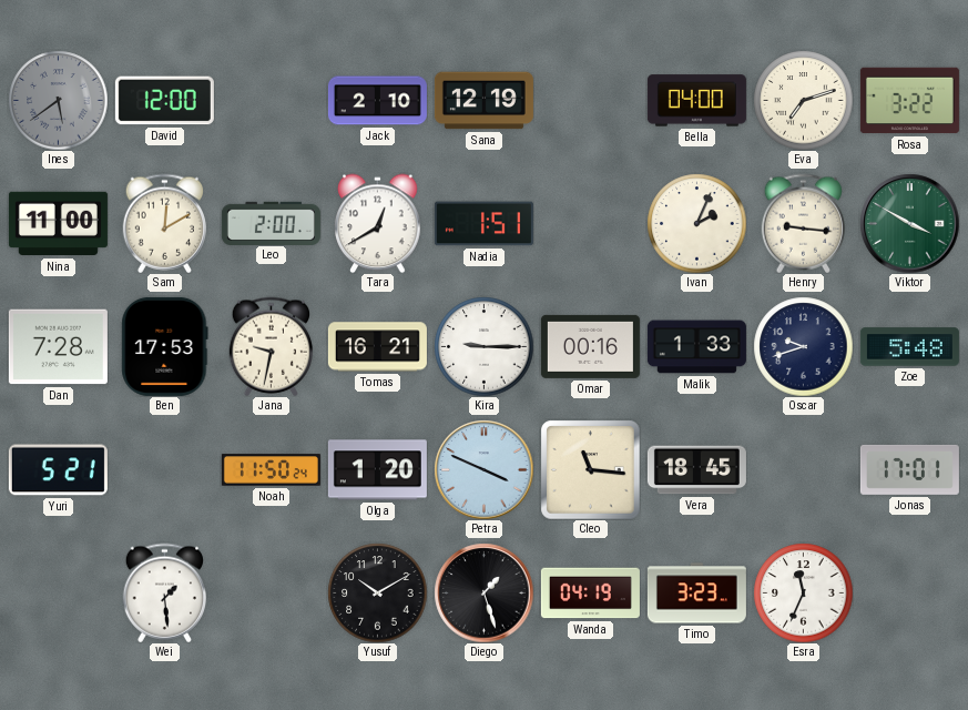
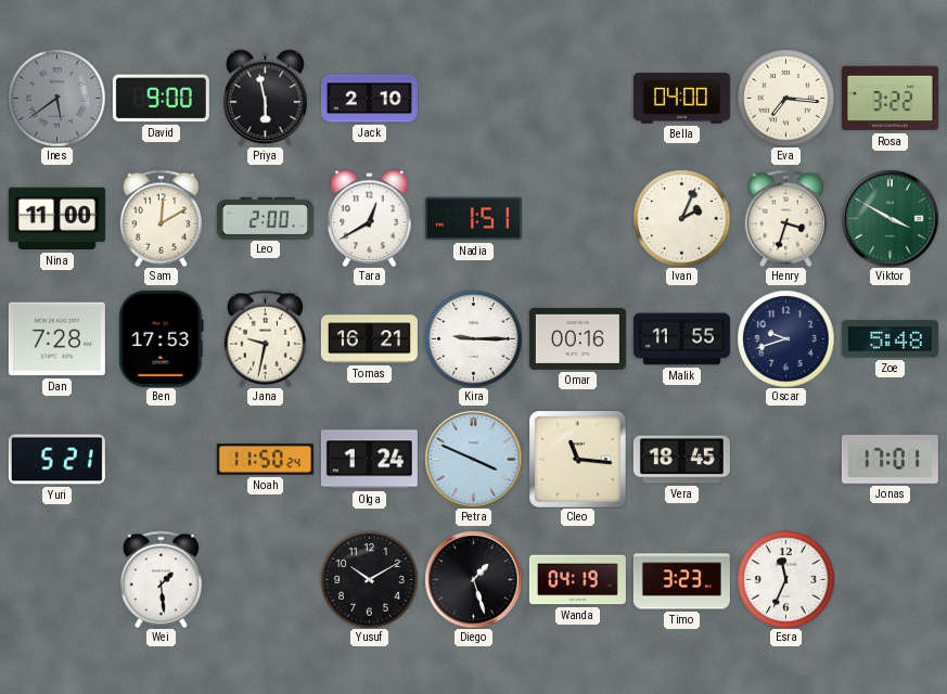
David: 12:00 -> 9:00 (161, 99)
Priya: none -> 5:58 (266, 98)
Sana: 12:19 -> none (483, 101)
Eva: 7:12 -> 7:16 (785, 98)
Henry: 9:16 -> 3:33 (785, 218)
Malik: 1:33 -> 11:55 (681, 339)
Olga: 1:20 -> 1:24 (369, 460)
